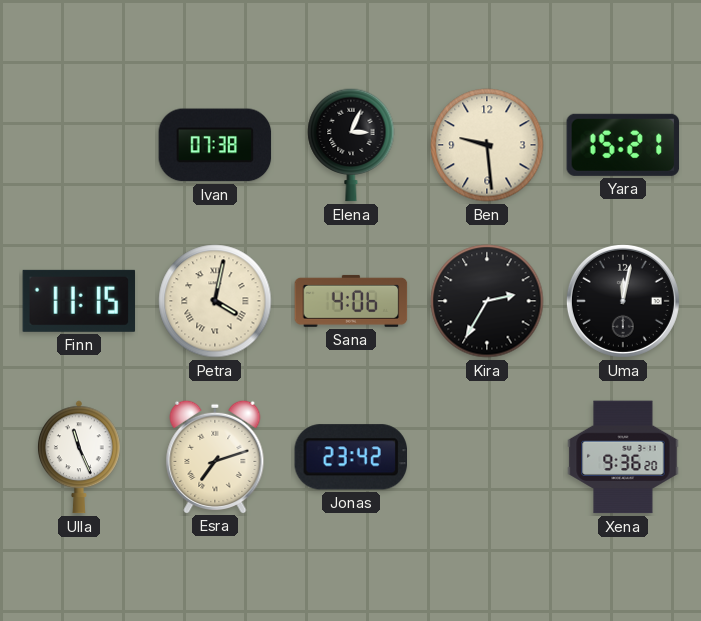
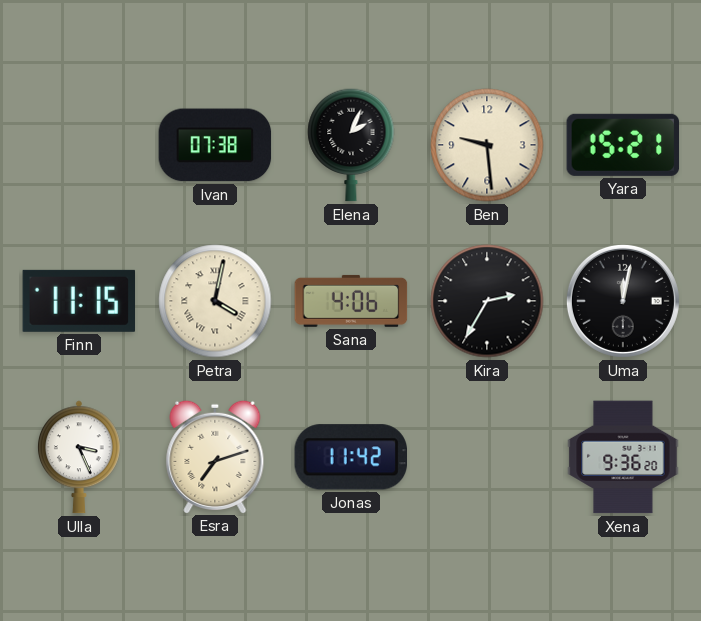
Elena: 3:04 -> 2:04 (351, 145)
Ulla: 11:26 -> 3:26 (79, 457)
Jonas: 23:42 -> 11:42 (350, 457)
